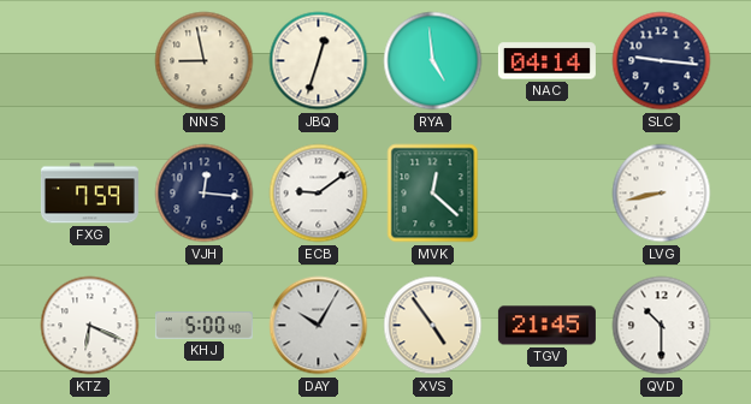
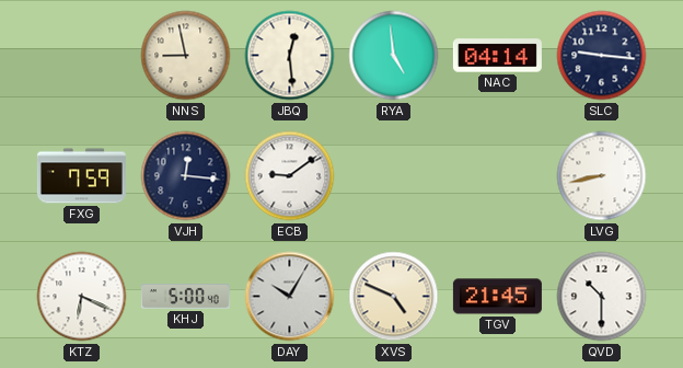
JBQ: 12:33 -> 12:29 (290, 56)
MVK: 12:22 -> none (433, 194)
XVS: 4:54 -> 4:49 (394, 297)
